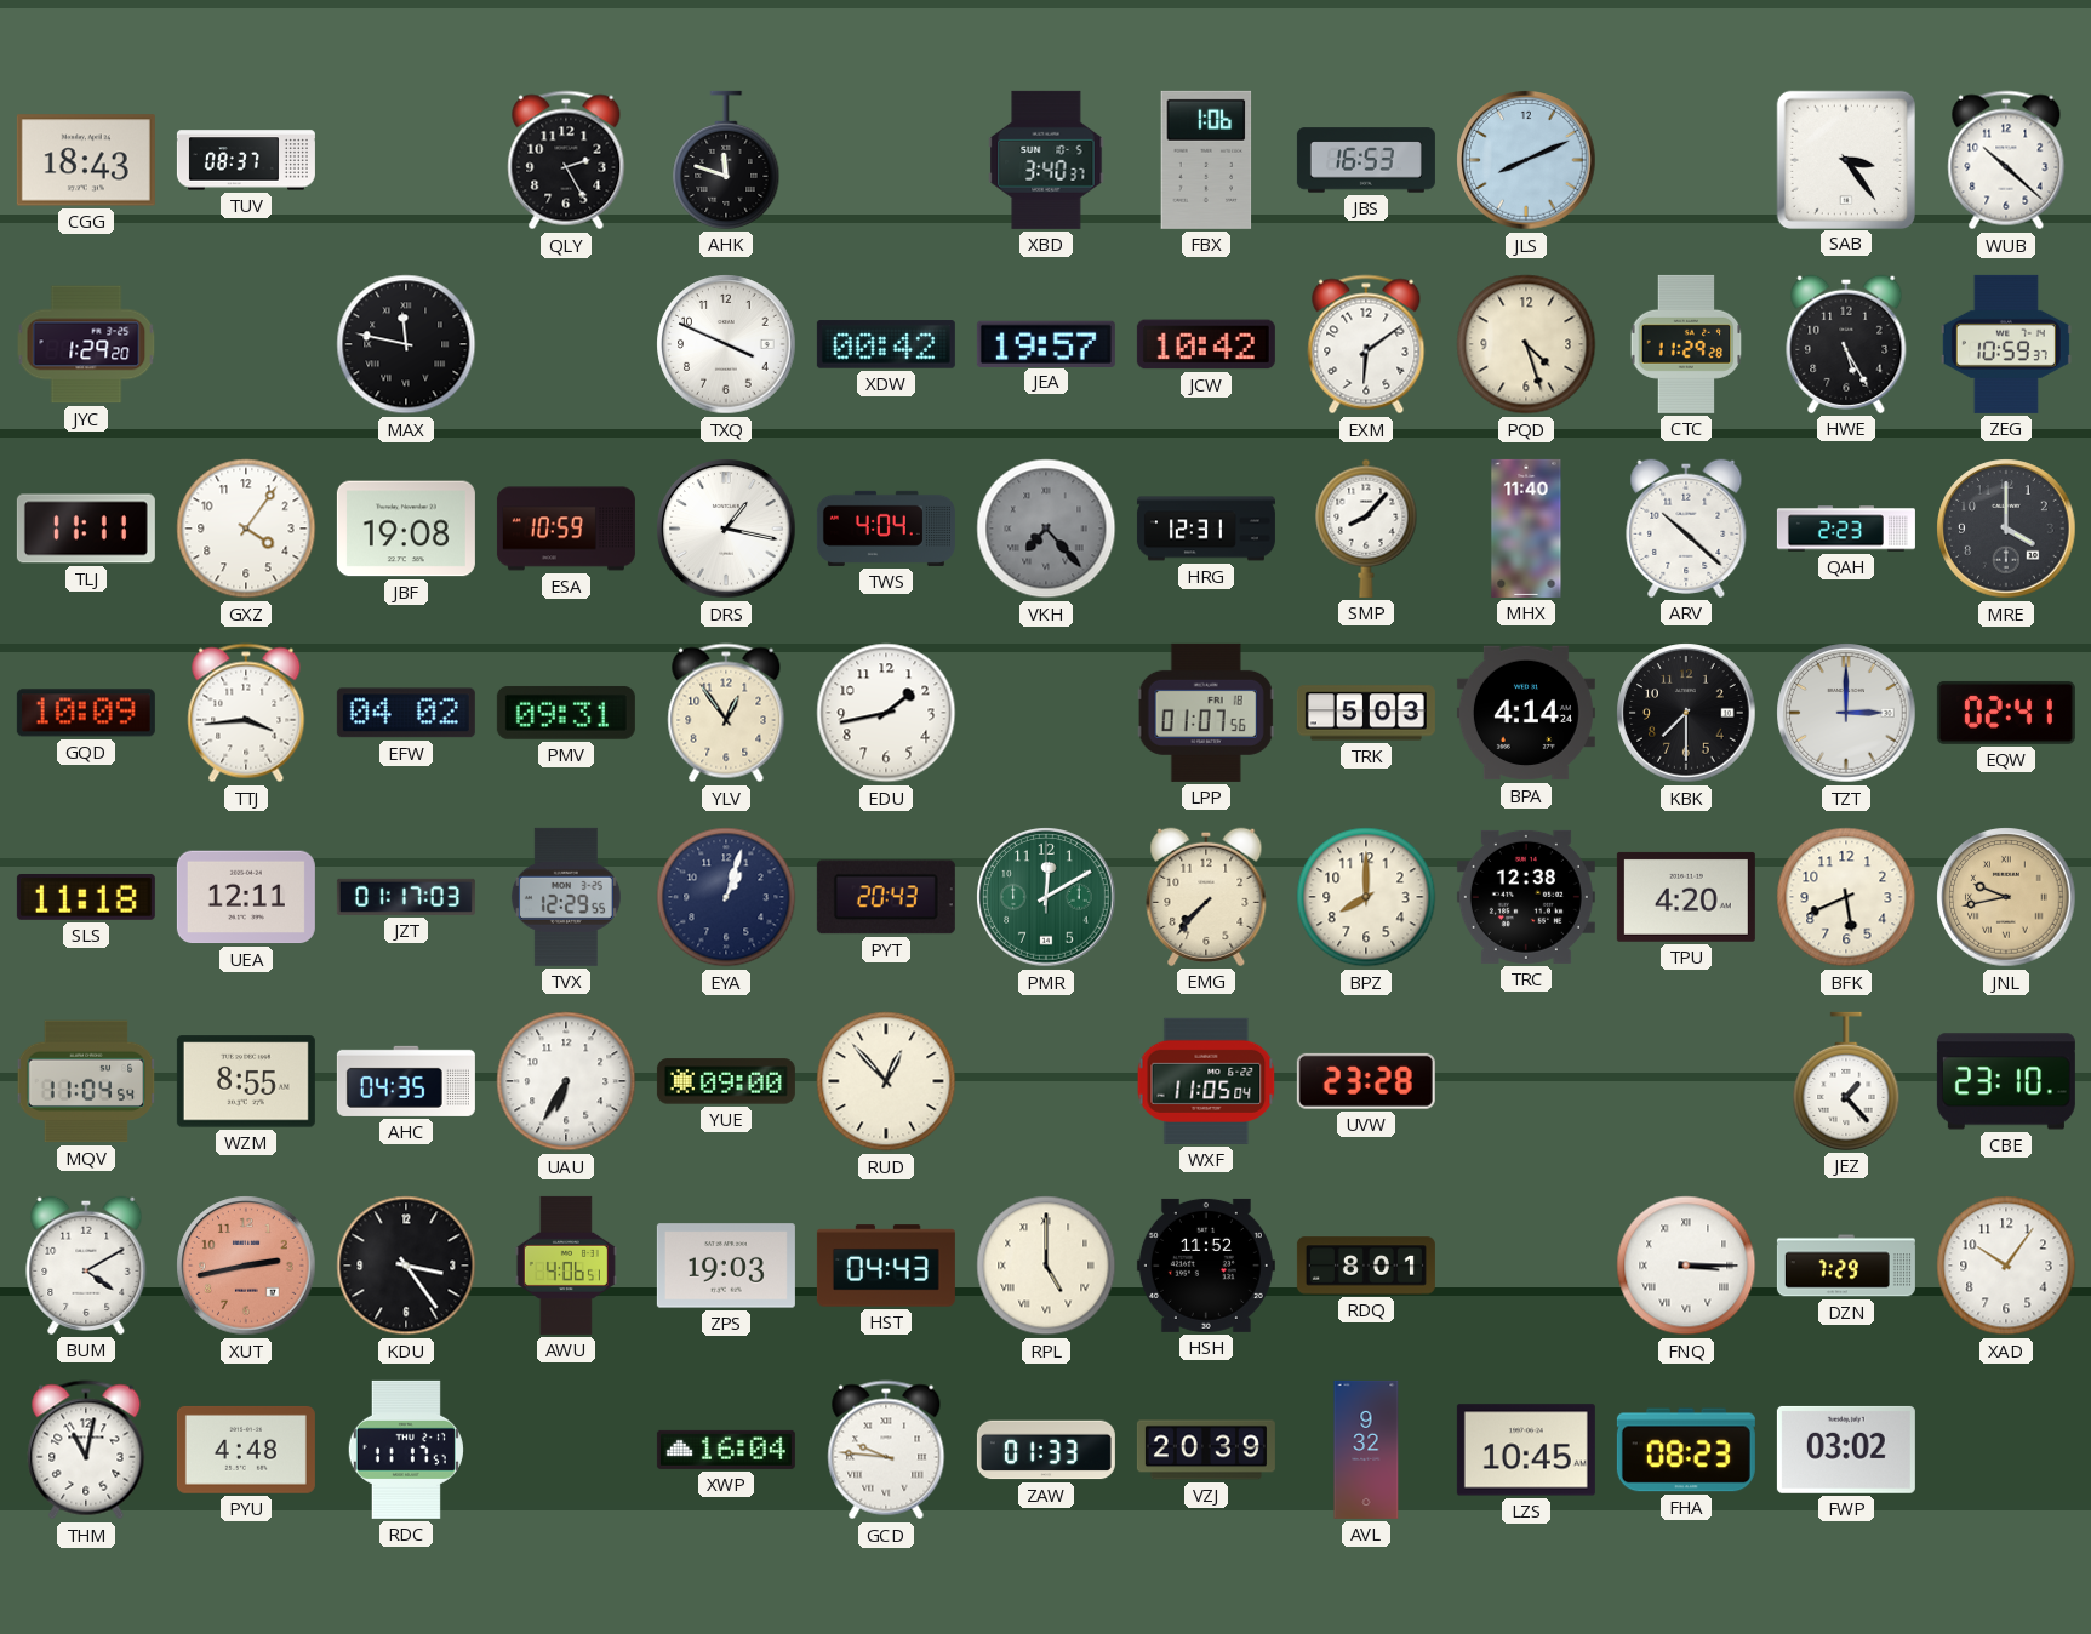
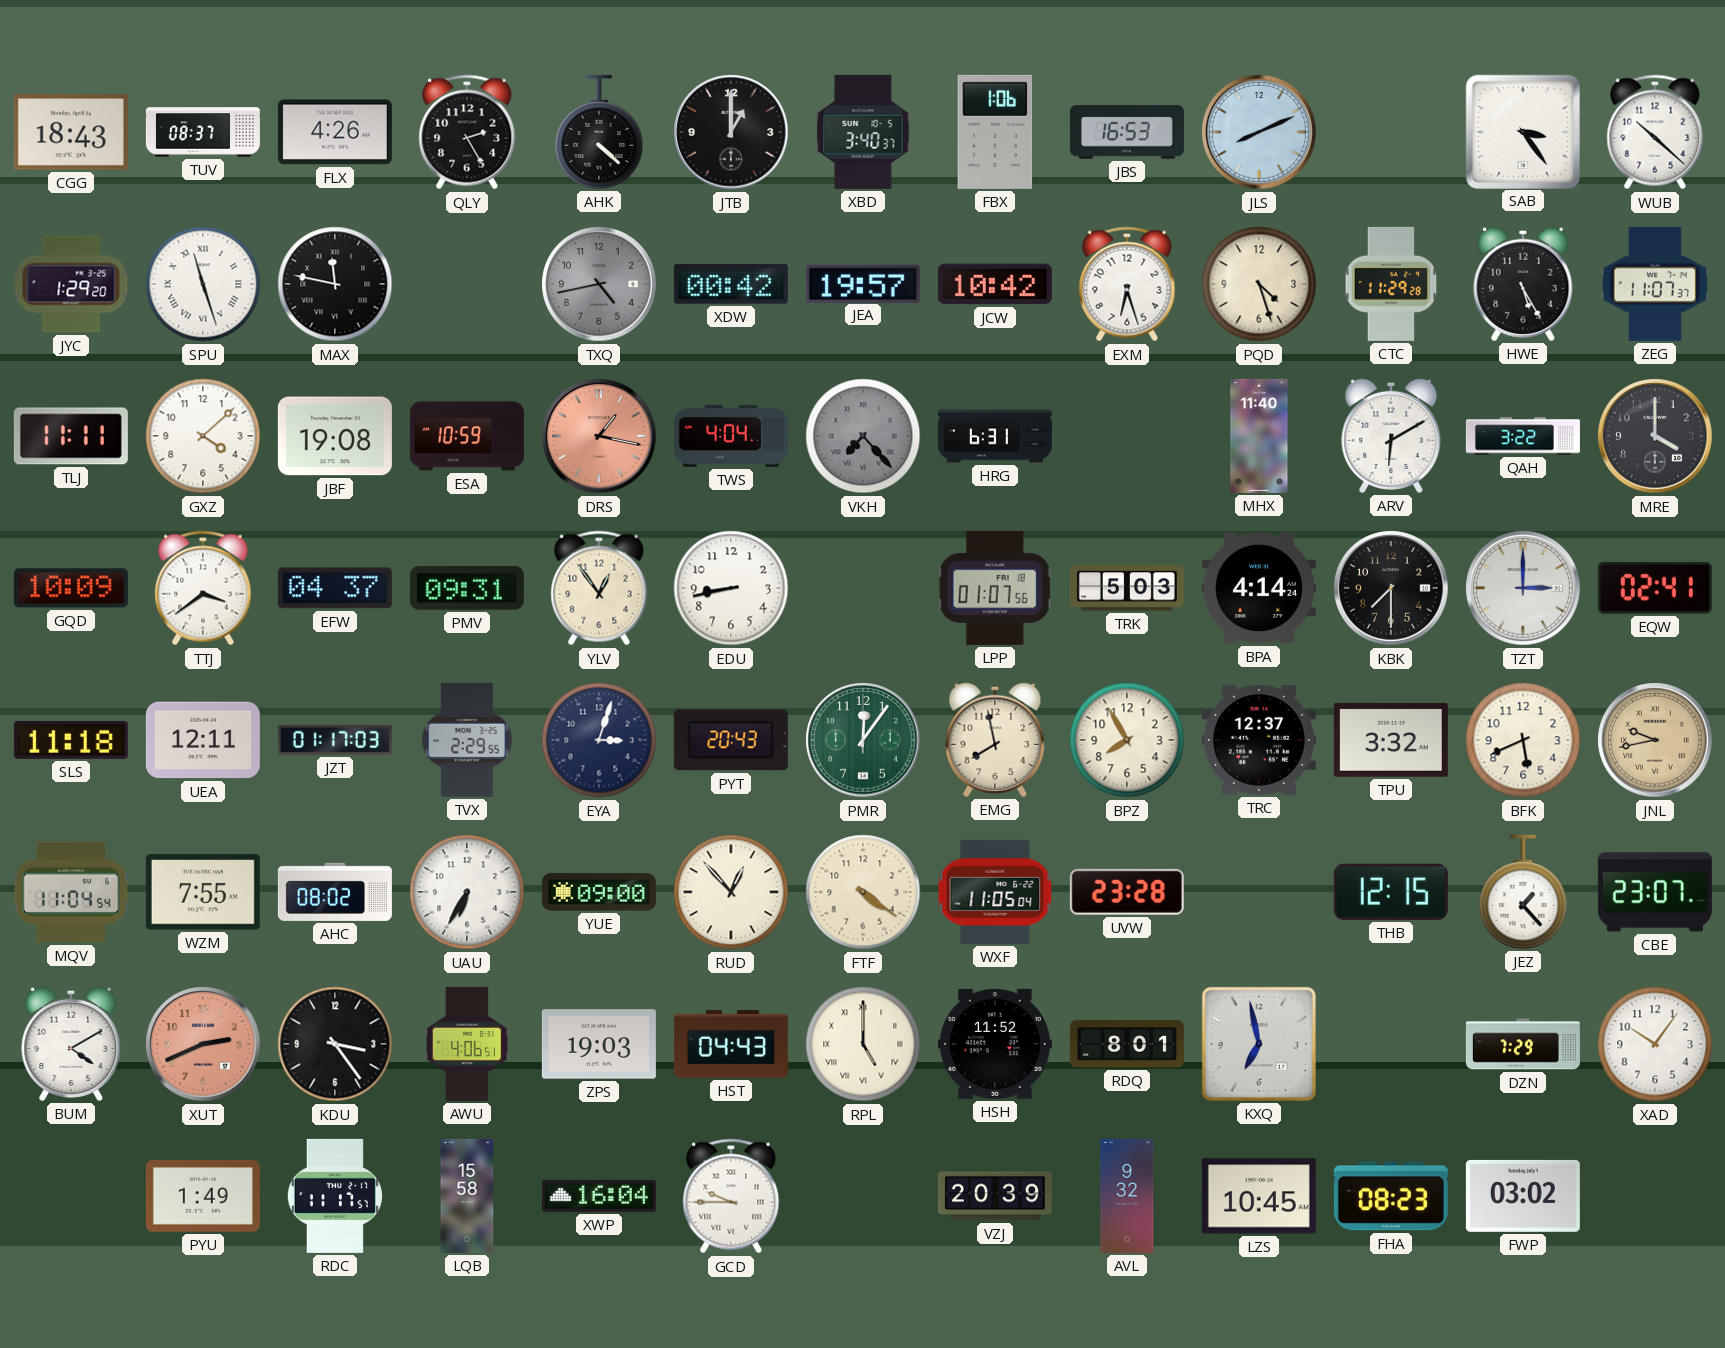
FLX: none -> 4:26 (335, 132)
AHK: 11:48 -> 4:22 (599, 132)
JTB: none -> 1:00 (731, 132)
SPU: none -> 11:27 (203, 284)
TXQ: 3:49 -> 4:43 (599, 284)
TXQ dial: white -> grey (599, 284)
EXM: 6:09 -> 6:27 (1127, 284)
ZEG: 10:59 -> 11:07 (1655, 284)
GXZ: 4:06 -> 4:08 (203, 436)
DRS dial: white -> salmon (599, 436)
HRG: 12:31 -> 6:31 (995, 436)
SMP: 8:07 -> none (1366, 529)
ARV: 10:22 -> 6:10 (1391, 436)
QAH: 2:23 -> 3:22 (1523, 436)
TTJ: 3:44 -> 3:39 (203, 588)
EFW: 04:02 -> 04:37 (335, 588)
EDU: 1:43 -> 8:43 (731, 588)
TVX: 12:29 -> 2:29 (467, 740)
EYA: 1:03 -> 3:03 (599, 740)
PMR: 12:10 -> 12:06 (863, 740)
EMG: 7:37 -> 7:58 (995, 740)
BPZ: 8:00 -> 7:55 (1127, 740)
TRC: 12:38 -> 12:37 (1259, 740)
TPU: 4:20 -> 3:32 (1391, 740)
WZM: 8:55 -> 7:55 (203, 892)
AHC: 04:35 -> 08:02 (335, 892)
FTF: none -> 4:21 (863, 892)
THB: none -> 12:15 (1391, 892)
CBE: 23:10 -> 23:07 (1655, 892)
XUT: 2:43 -> 2:41 (203, 1044)
KXQ: none -> 6:58 (1259, 1044)
FNQ: 3:15 -> none (1686, 1266)
THM: 11:02 -> none (86, 1450)
PYU: 4:48 -> 1:49 (203, 1196)
LQB: none -> 15:58 (467, 1196)
GCD: 9:46 -> 9:45 (731, 1196)
ZAW: 01:33 -> none (1046, 1450)
